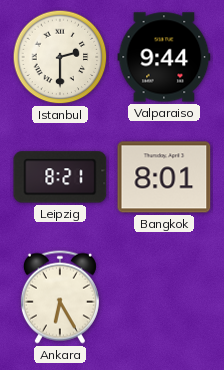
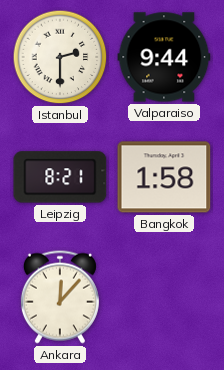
Bangkok: 8:01 -> 1:58 (164, 177)
Ankara: 6:25 -> 12:07 (60, 297)
